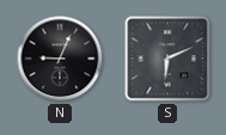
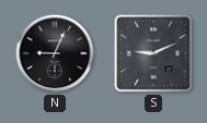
S: 6:11 -> 9:11 (153, 53)
